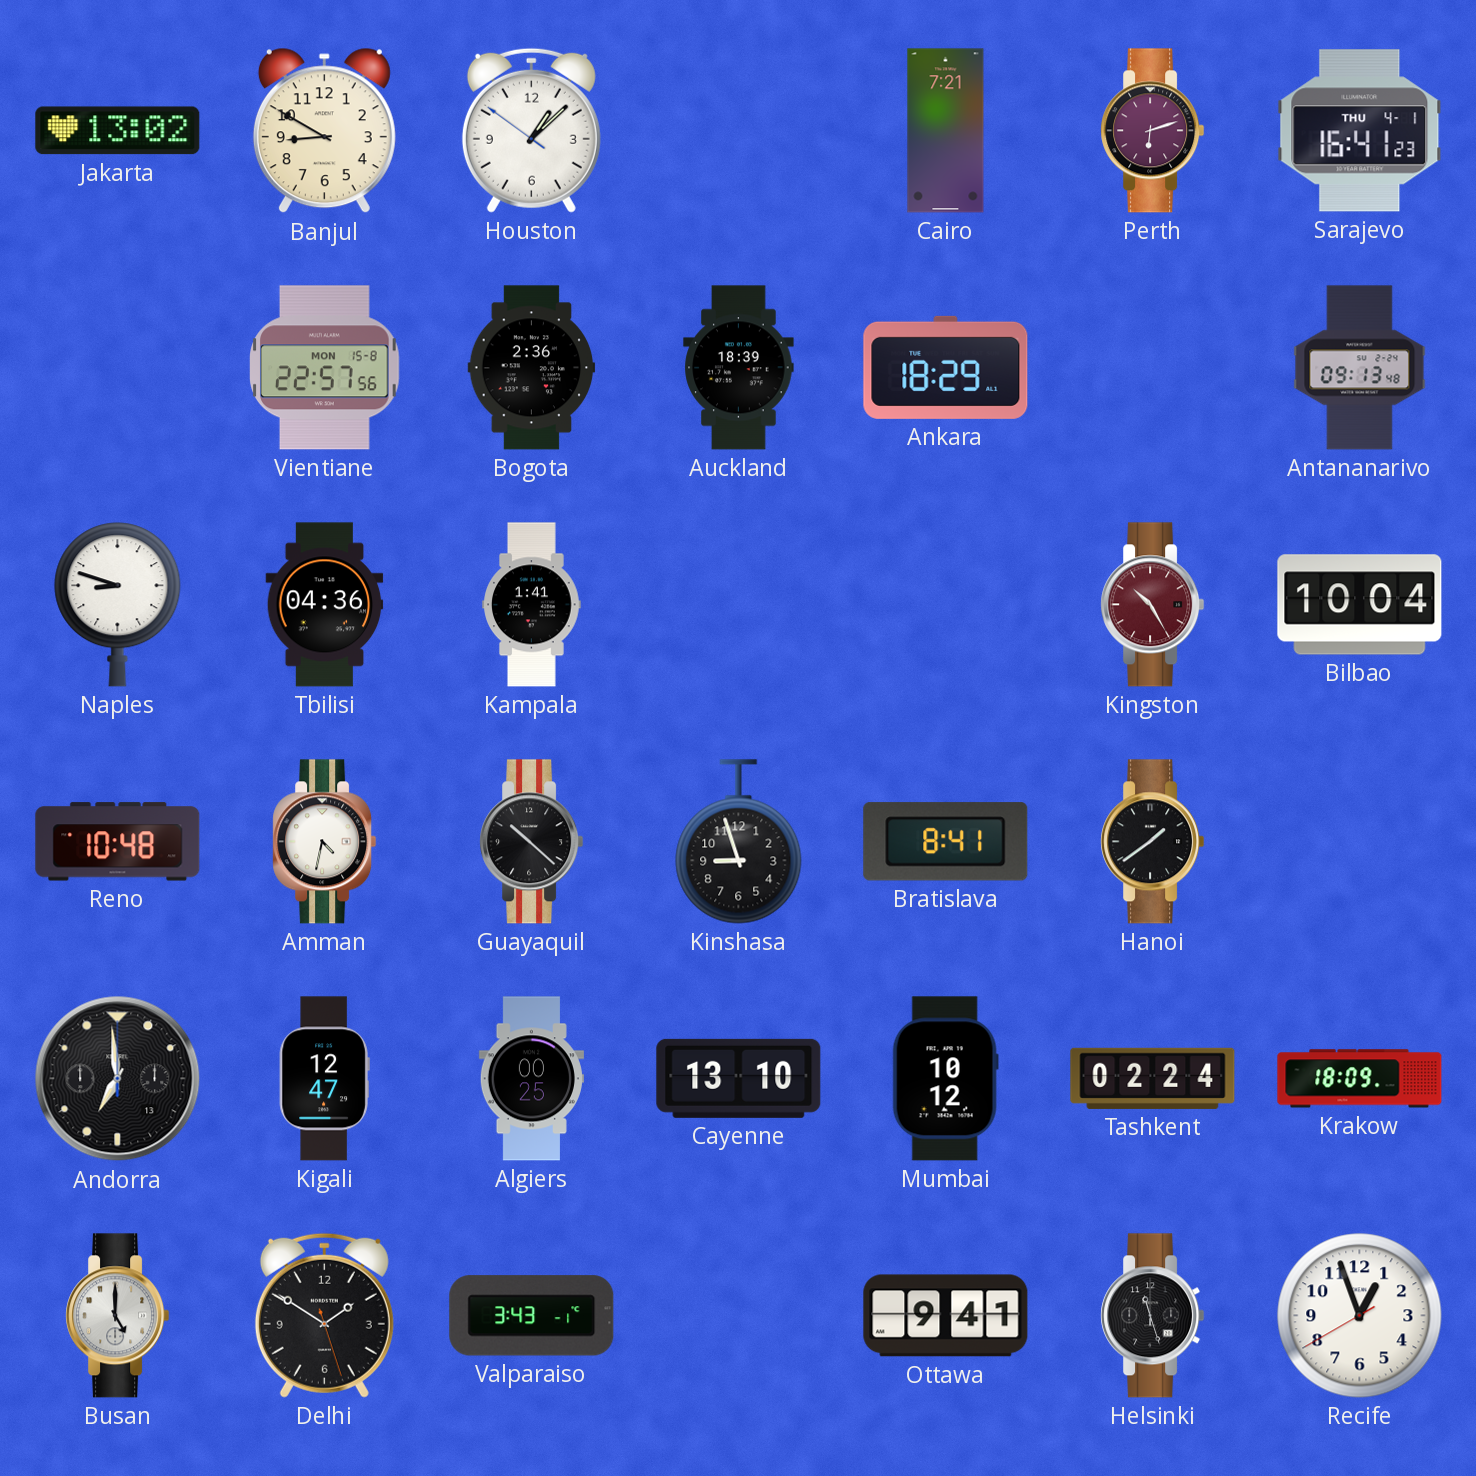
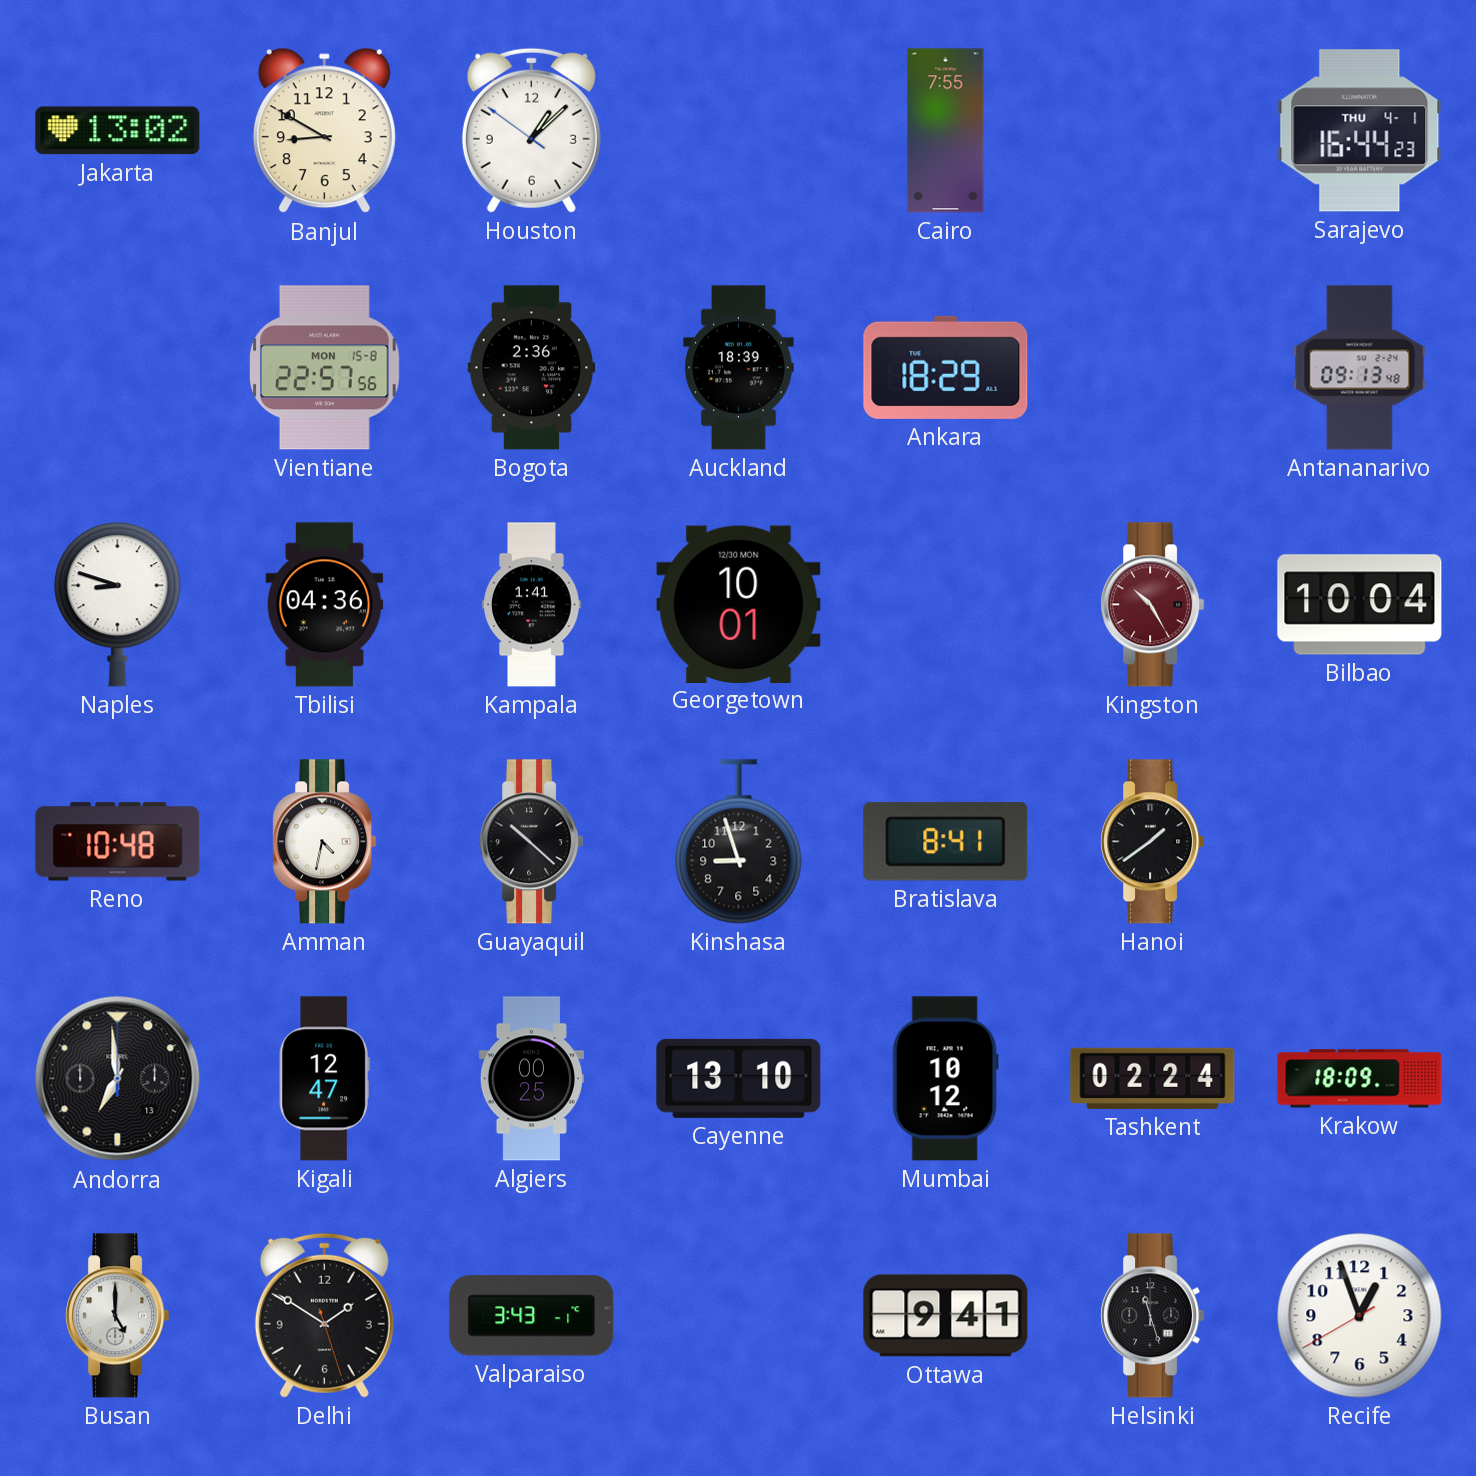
Cairo: 7:21 -> 7:55 (946, 131)
Perth: 6:12 -> none (1153, 131)
Sarajevo: 16:41 -> 16:44 (1360, 131)
Georgetown: none -> 10:01 (739, 604)
